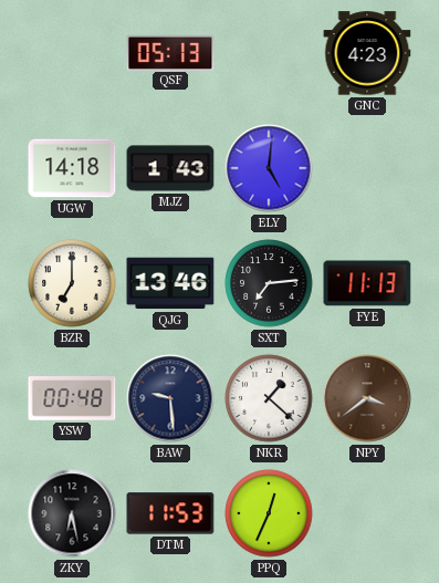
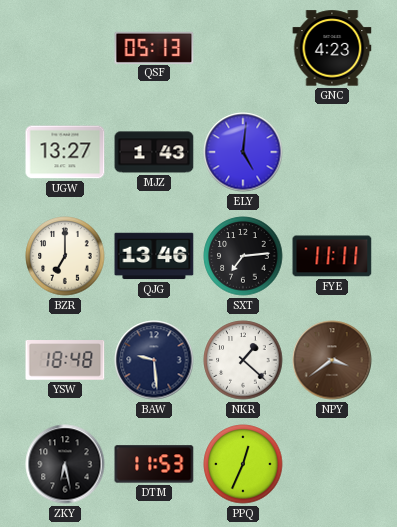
UGW: 14:18 -> 13:27 (65, 152)
FYE: 11:13 -> 11:11 (332, 256)
YSW: 00:48 -> 18:48 (65, 361)
